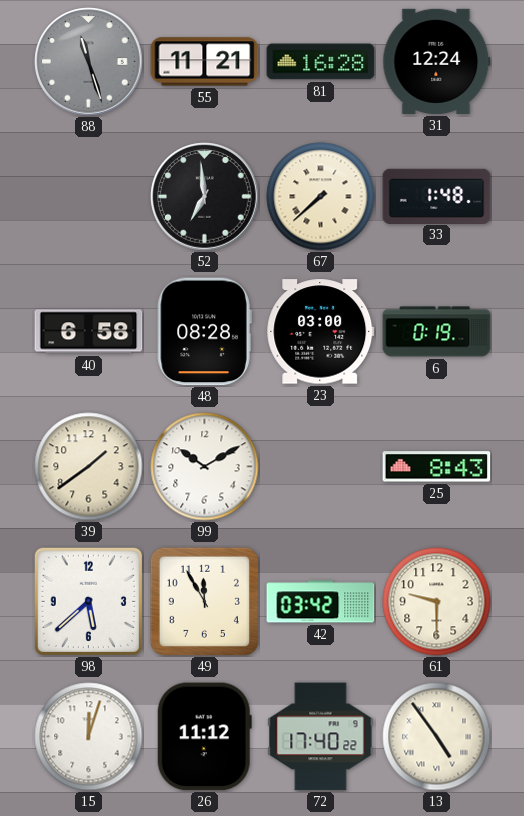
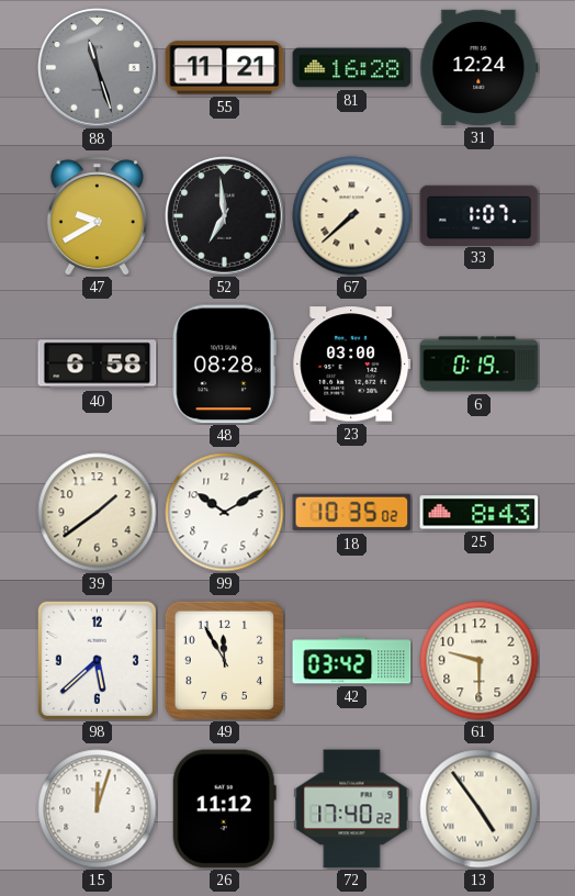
47: none -> 9:40 (97, 216)
33: 1:48 -> 1:07 (480, 215)
18: none -> 10:35 (352, 513)
